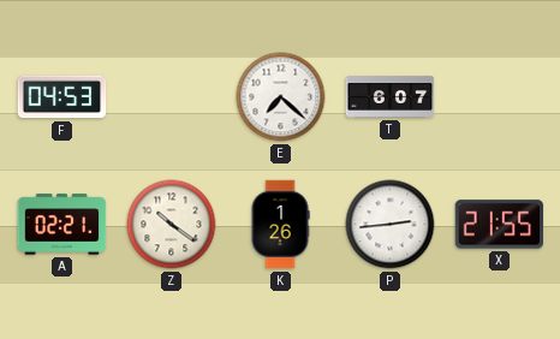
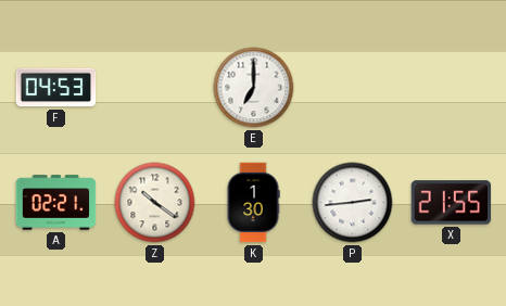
E: 7:22 -> 7:00 (254, 88)
T: 6:07 -> none (391, 97)
K: 1:26 -> 1:30 (253, 203)
